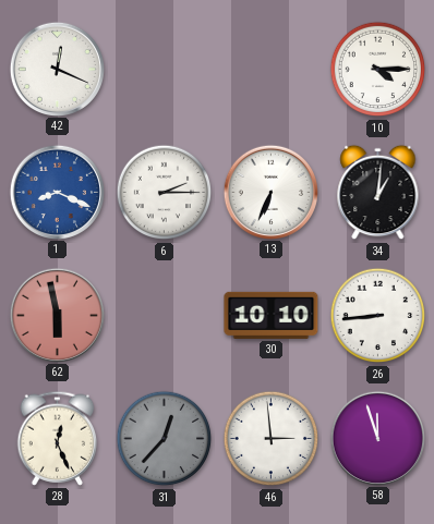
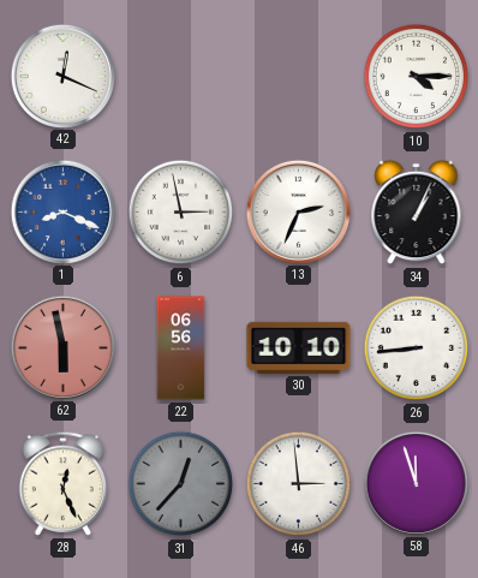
6: 2:15 -> 2:58 (181, 213)
13: 6:34 -> 2:34 (298, 211)
34: 1:01 -> 1:04 (417, 213)
22: none -> 06:56 (181, 348)
